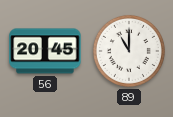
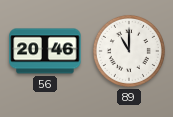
56: 20:45 -> 20:46 (45, 51)
